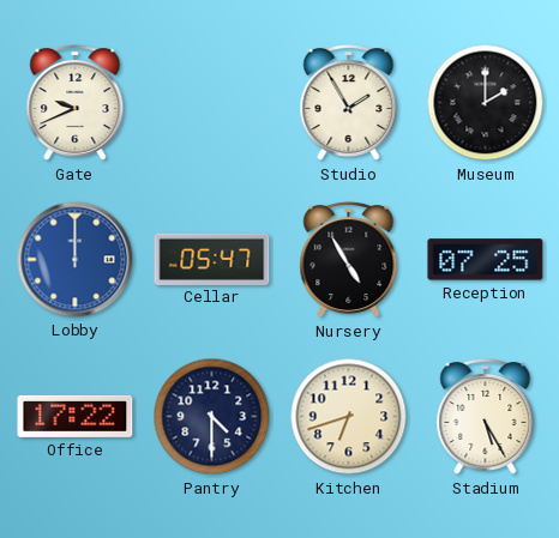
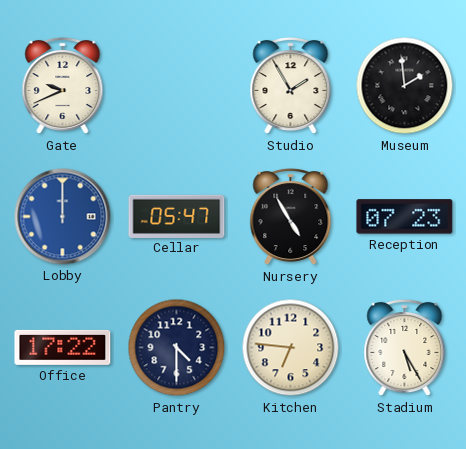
Museum: 2:00 -> 1:59 (405, 86)
Reception: 07:25 -> 07:23 (405, 217)
Kitchen: 6:42 -> 6:46 (291, 348)
